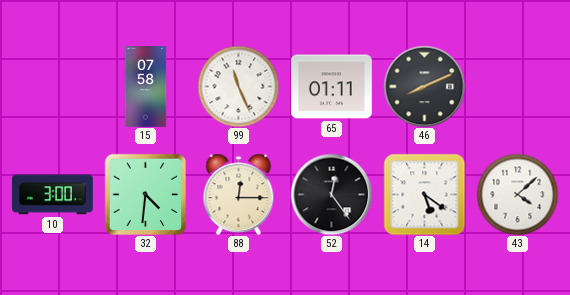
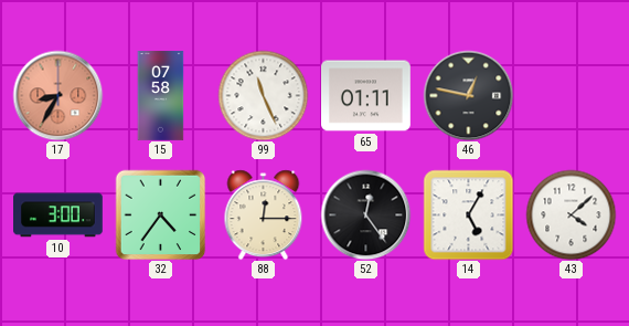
17: none -> 8:35 (57, 95)
46: 8:11 -> 12:47 (468, 95)
32: 4:31 -> 4:36 (160, 214)
14: 5:21 -> 5:05 (468, 214)
